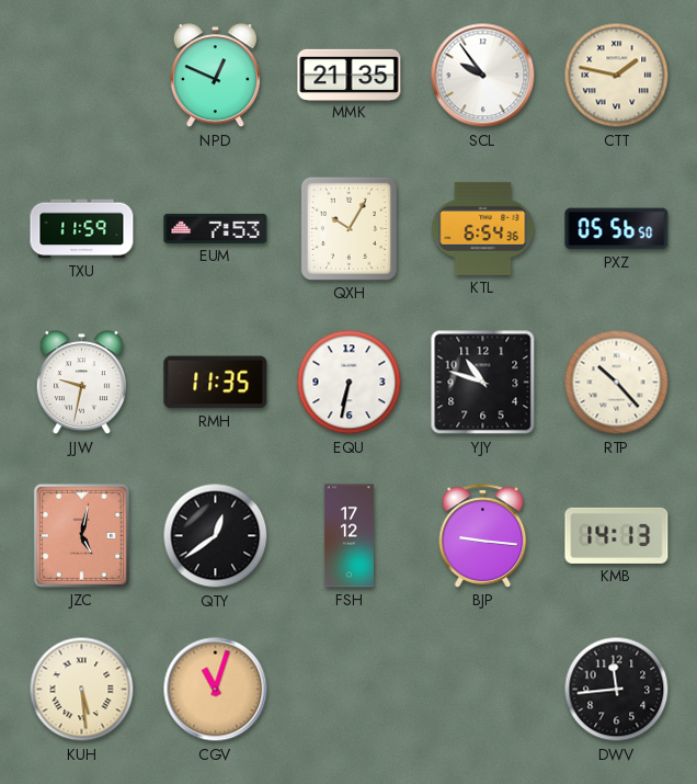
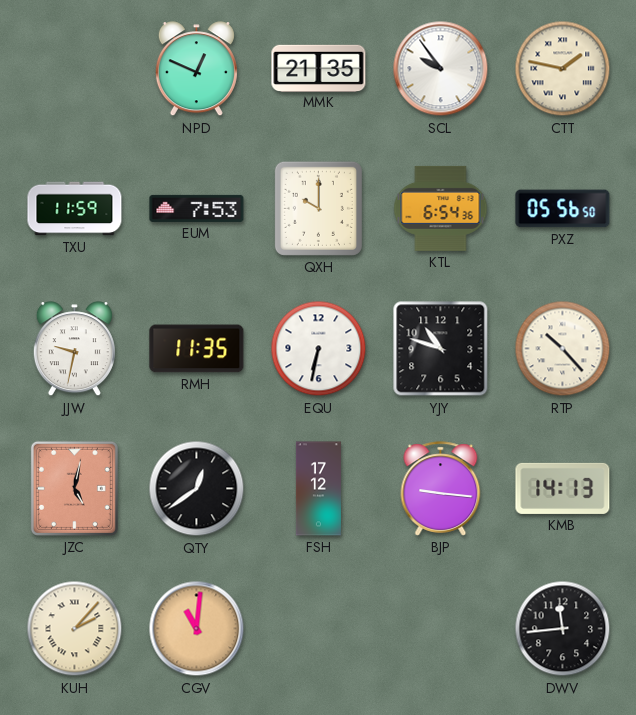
QXH: 10:05 -> 10:00 (318, 208)
KUH: 5:29 -> 2:07 (75, 629)
CGV: 11:03 -> 11:01 (197, 629)
